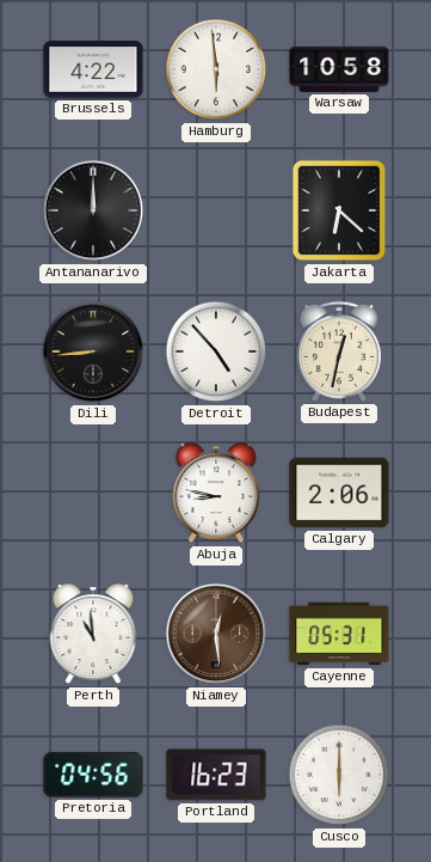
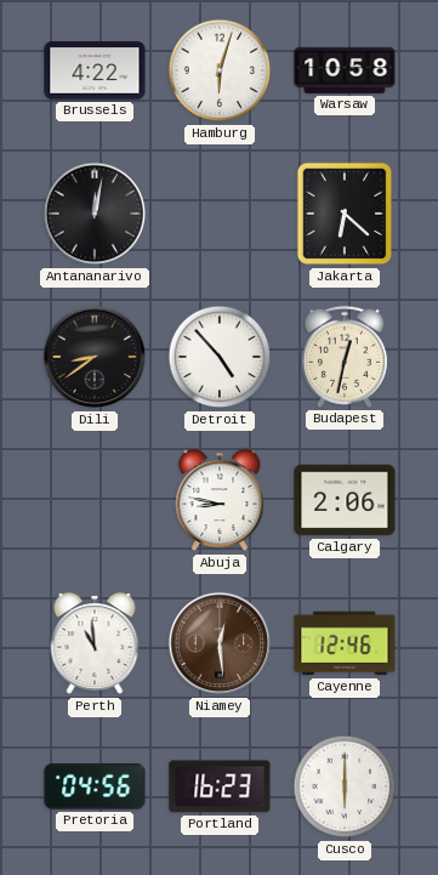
Hamburg: 5:59 -> 6:03 (220, 70)
Antananarivo: 12:00 -> 12:02 (95, 214)
Dili: 8:44 -> 8:39 (95, 357)
Cayenne: 05:31 -> 12:46 (345, 643)
